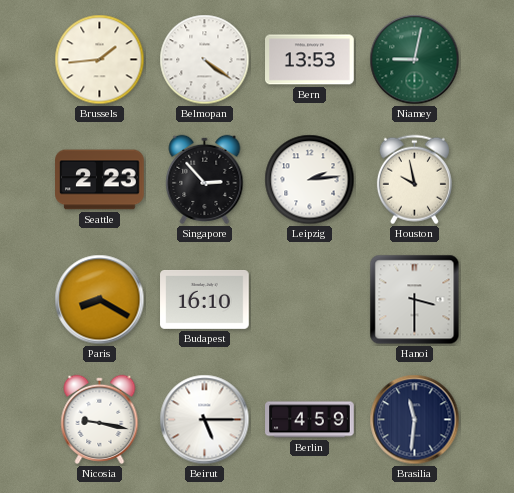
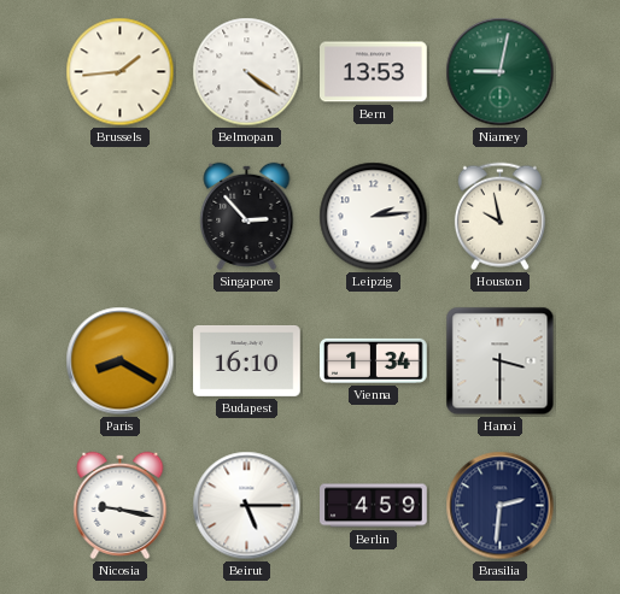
Seattle: 2:23 -> none (100, 180)
Vienna: none -> 1:34 (374, 360)
Brasilia: 11:31 -> 2:31 (501, 506)
